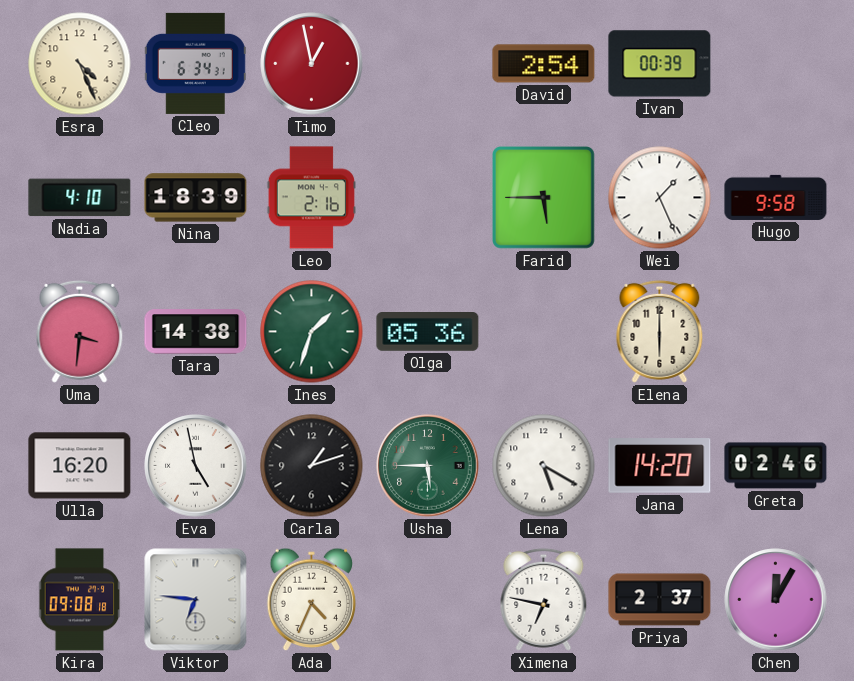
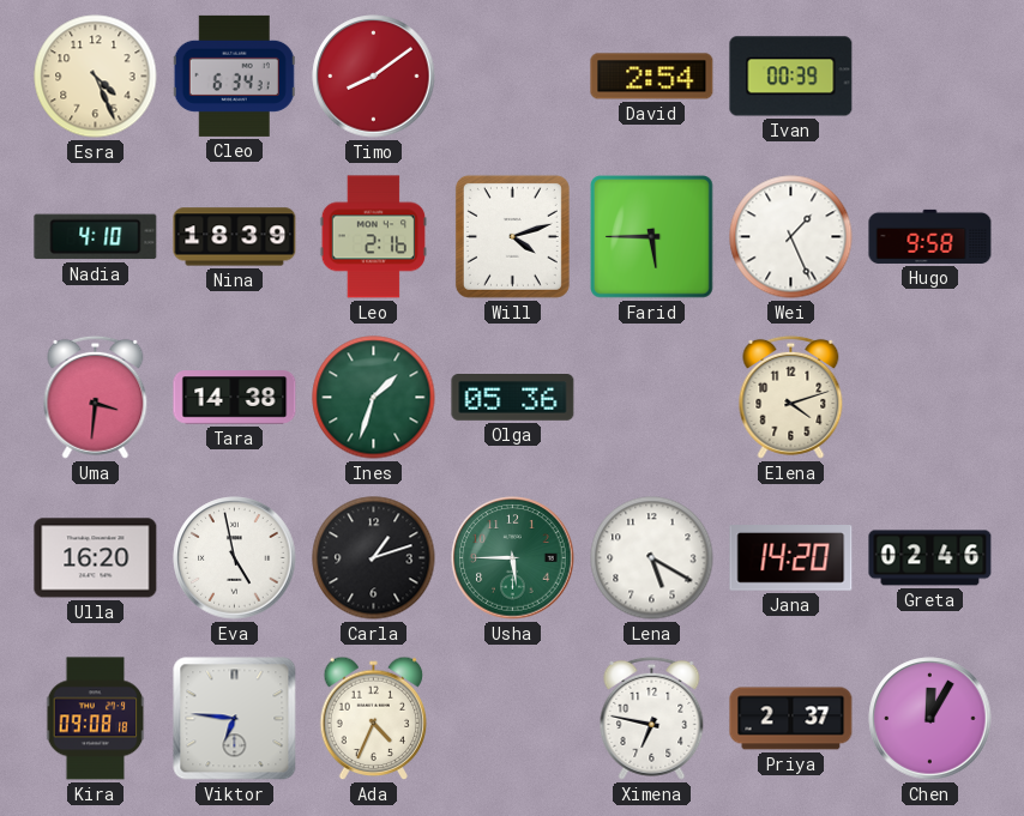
Timo: 12:58 -> 8:09 (374, 77)
Will: none -> 4:12 (512, 236)
Elena: 6:00 -> 4:12 (791, 397)
